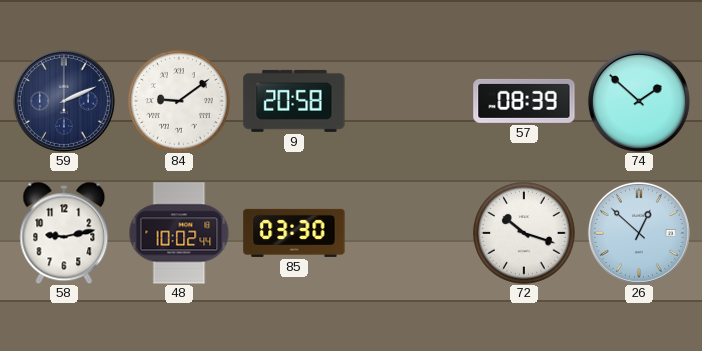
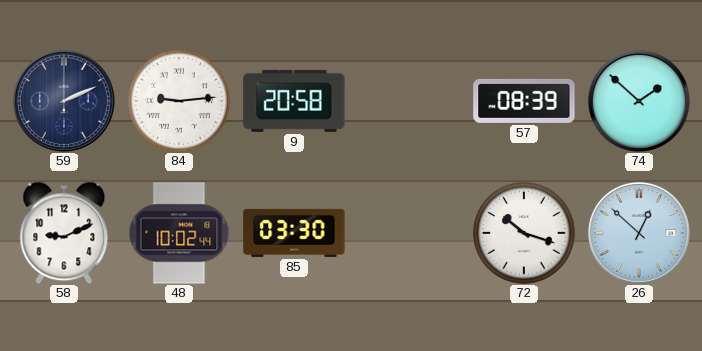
84: 9:09 -> 9:14 (179, 101)
58: 9:13 -> 9:11 (64, 233)
